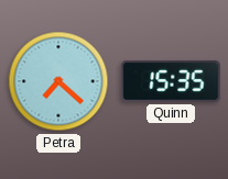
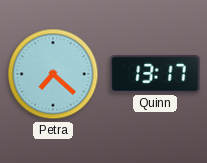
Quinn: 15:35 -> 13:17 (155, 74)
